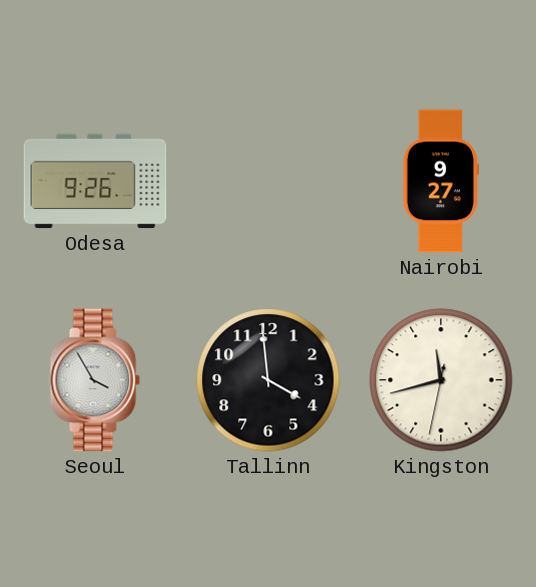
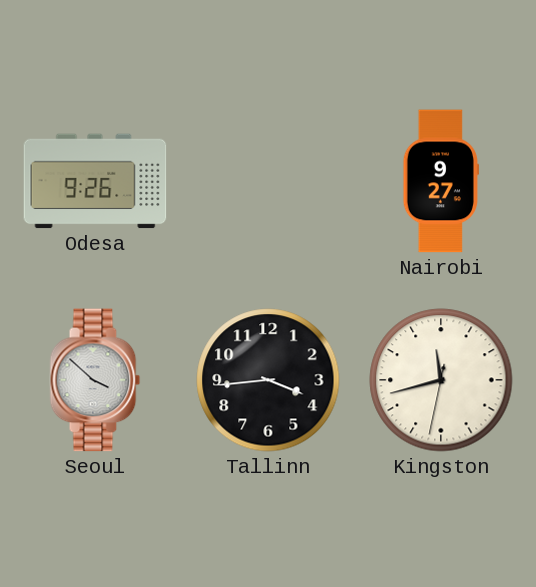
Seoul: 3:55 -> 3:52 (95, 380)
Tallinn: 3:59 -> 3:44 (268, 380)
